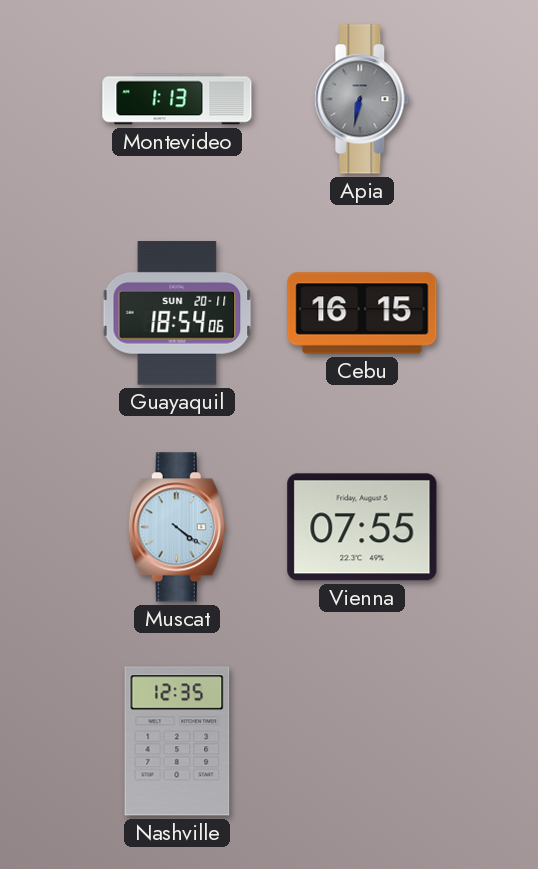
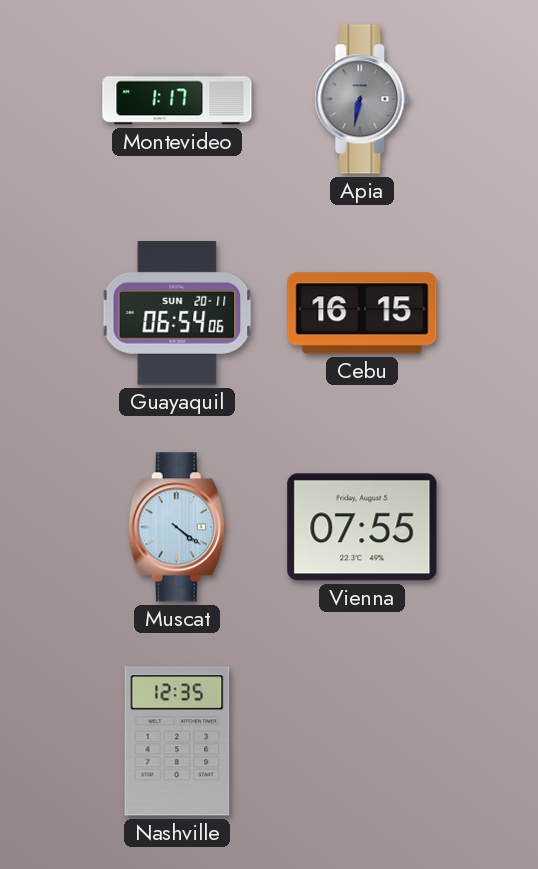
Montevideo: 1:13 -> 1:17 (177, 99)
Guayaquil: 18:54 -> 06:54 (177, 313)
